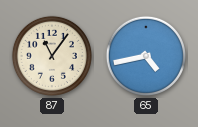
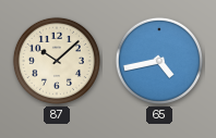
87: 11:06 -> 10:08 (57, 61)
